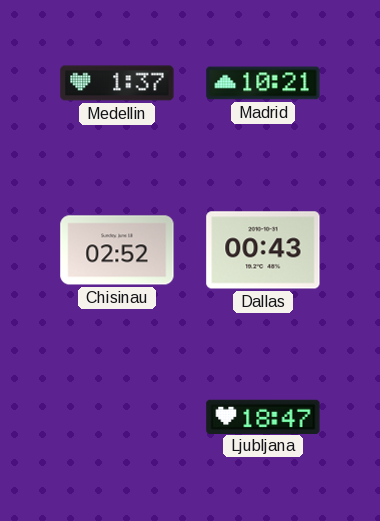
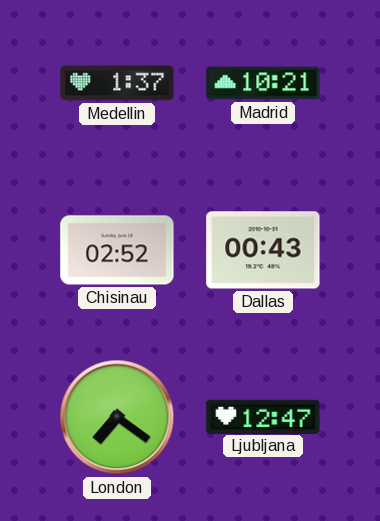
London: none -> 7:21 (117, 417)
Ljubljana: 18:47 -> 12:47 (263, 416)
